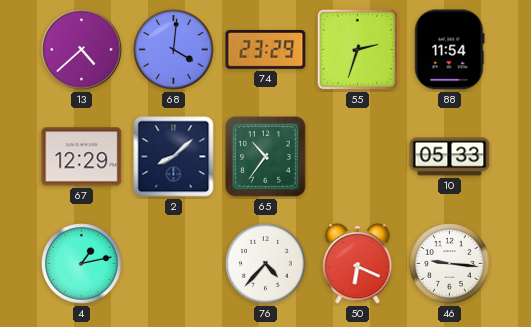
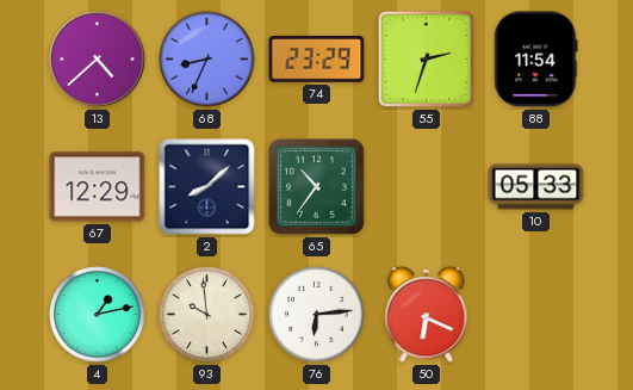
68: 4:01 -> 8:34 (207, 60)
93: none -> 9:59 (207, 315)
76: 4:37 -> 6:14 (317, 315)
46: 9:16 -> none (450, 264)
